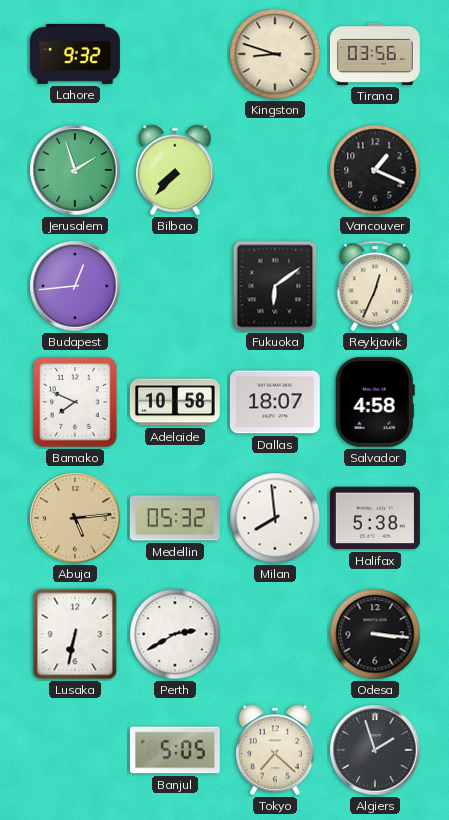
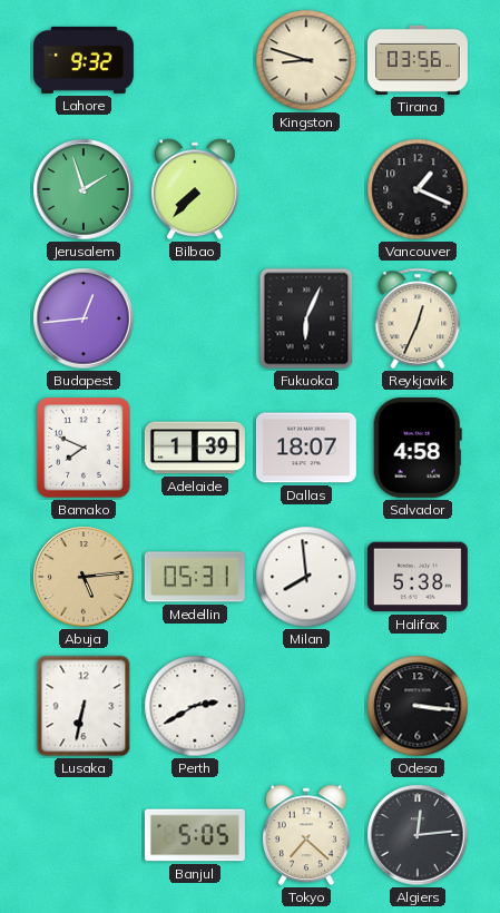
Fukuoka: 6:09 -> 6:04 (306, 318)
Adelaide: 10:58 -> 1:39 (195, 448)
Medellin: 05:32 -> 05:31 (195, 577)
Algiers: 1:57 -> 12:14 (418, 835)
